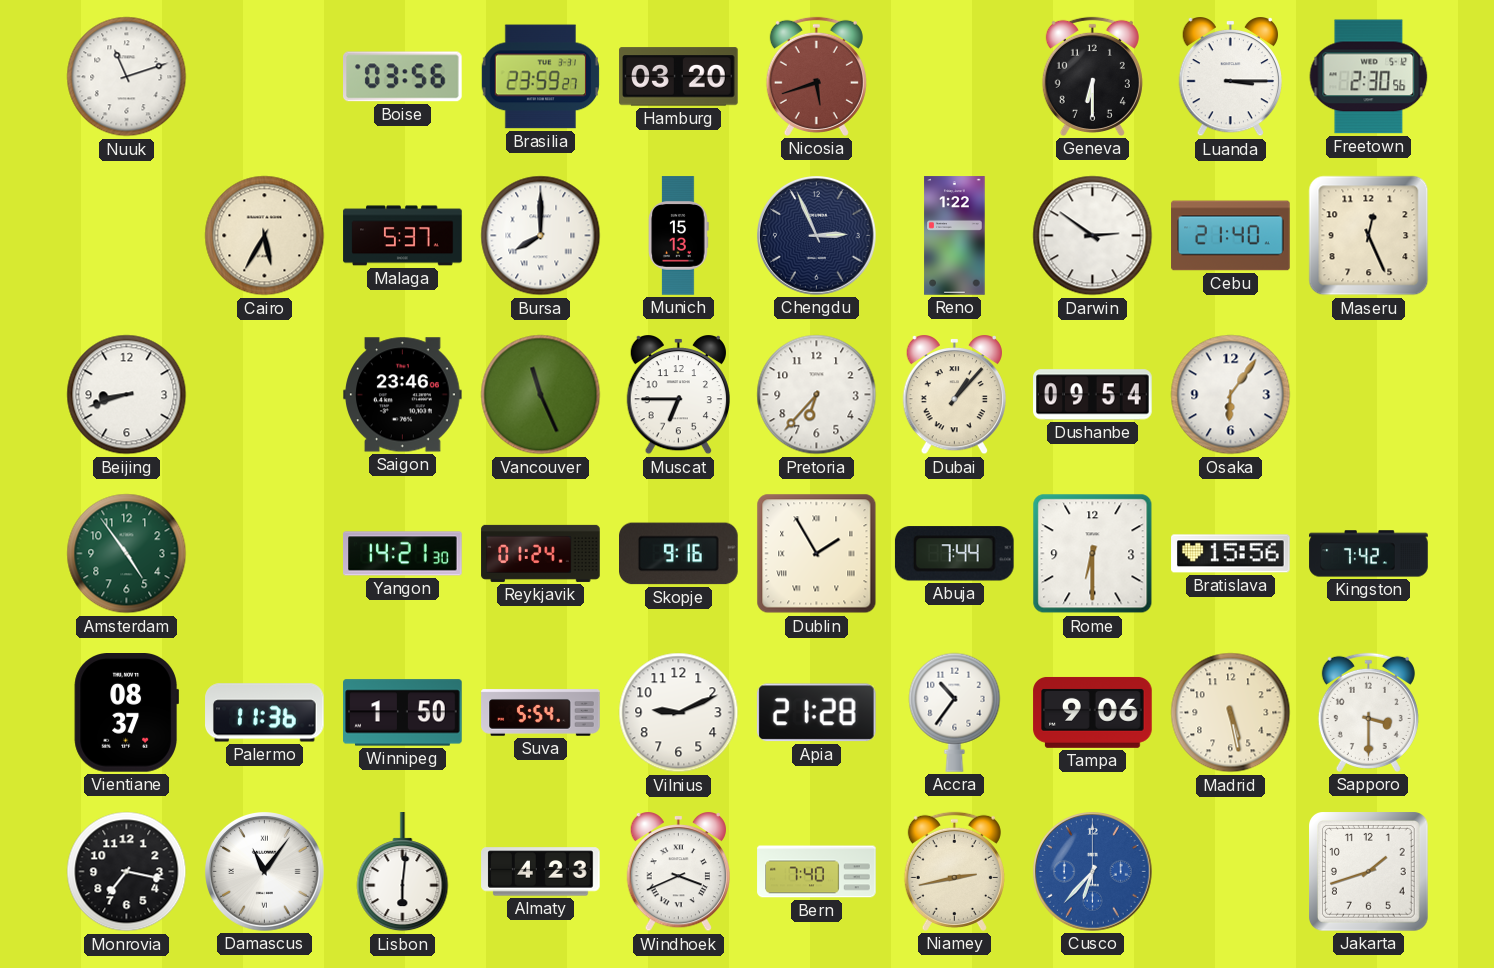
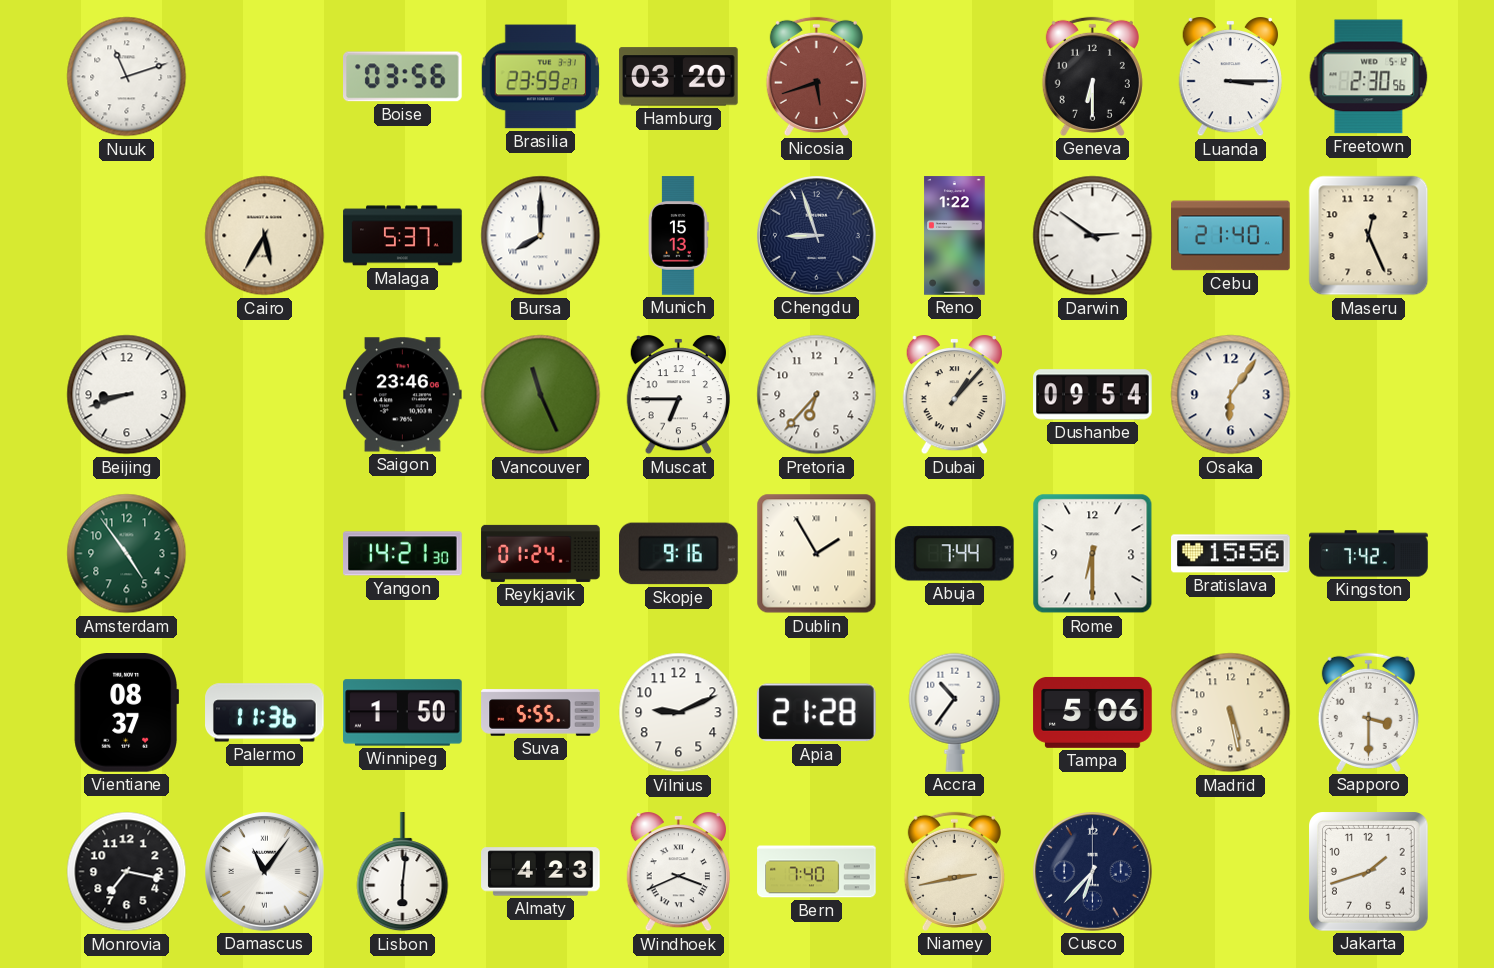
Chengdu: 2:56 -> 8:57 (817, 236)
Suva: 5:54 -> 5:55 (541, 713)
Tampa: 9:06 -> 5:06 (1093, 712)
Cusco dial: blue -> navy (1093, 872)
